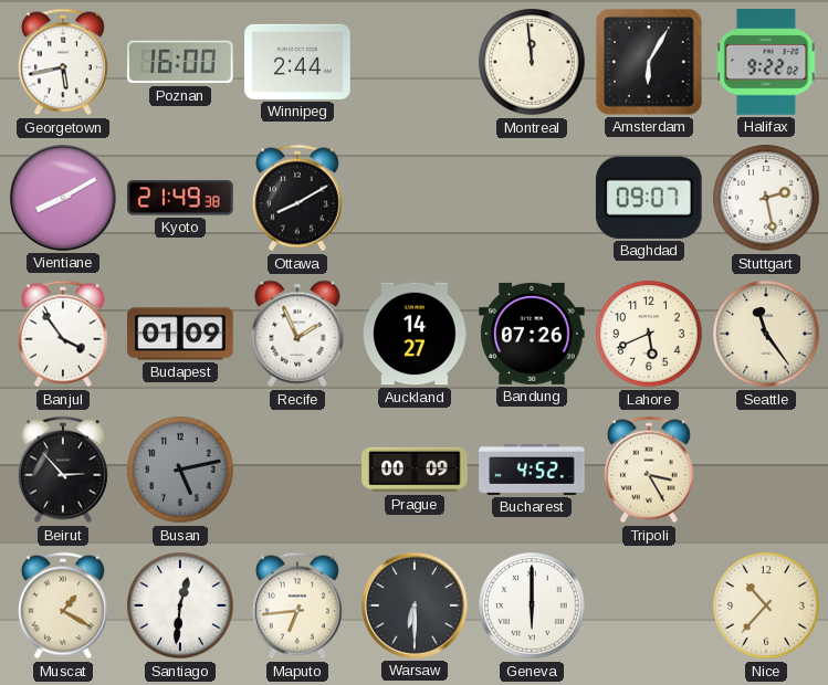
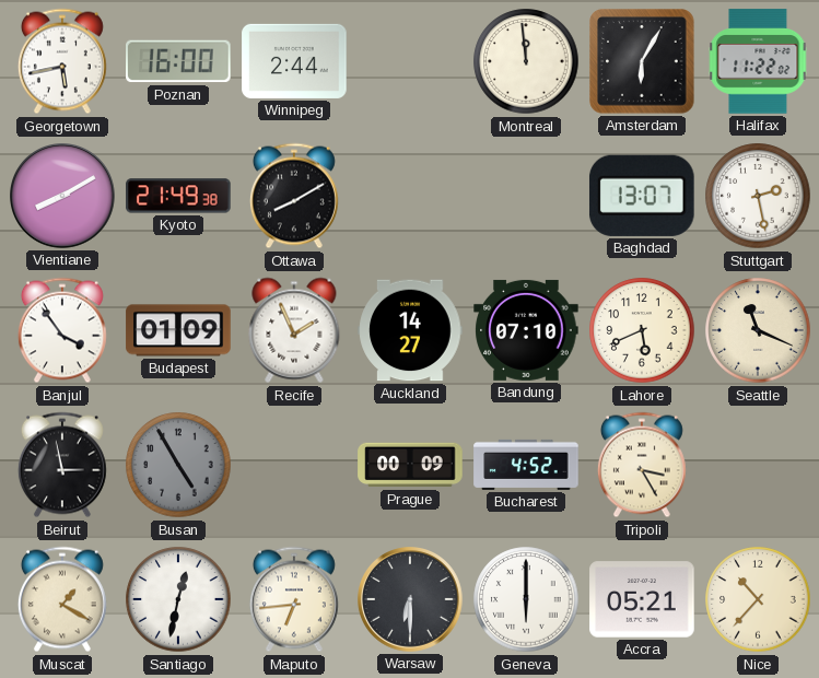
Halifax: 9:22 -> 11:22 (758, 61)
Baghdad: 09:07 -> 13:07 (642, 196)
Bandung: 07:26 -> 07:10 (526, 330)
Seattle: 11:24 -> 11:19 (758, 330)
Beirut: 2:53 -> 2:58 (62, 465)
Busan: 5:13 -> 4:55 (178, 465)
Santiago: 12:31 -> 12:32 (178, 599)
Accra: none -> 05:21 (642, 599)
